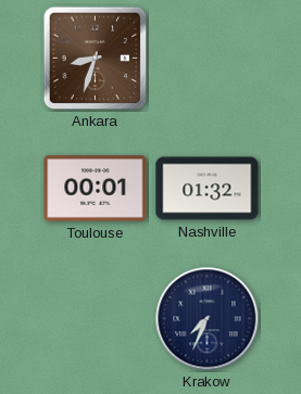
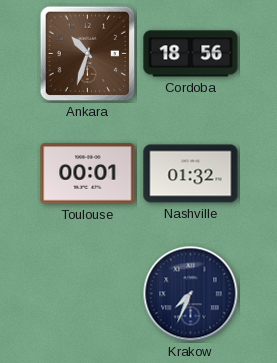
Ankara: 8:33 -> 10:33 (88, 54)
Cordoba: none -> 18:56 (191, 54)
